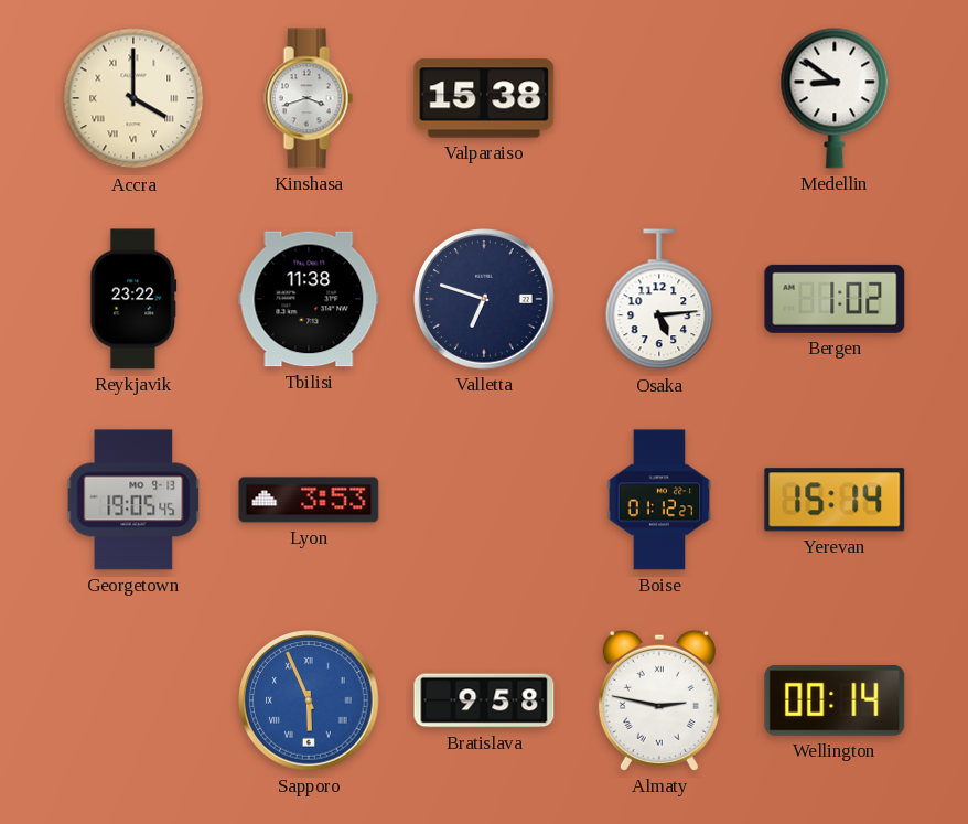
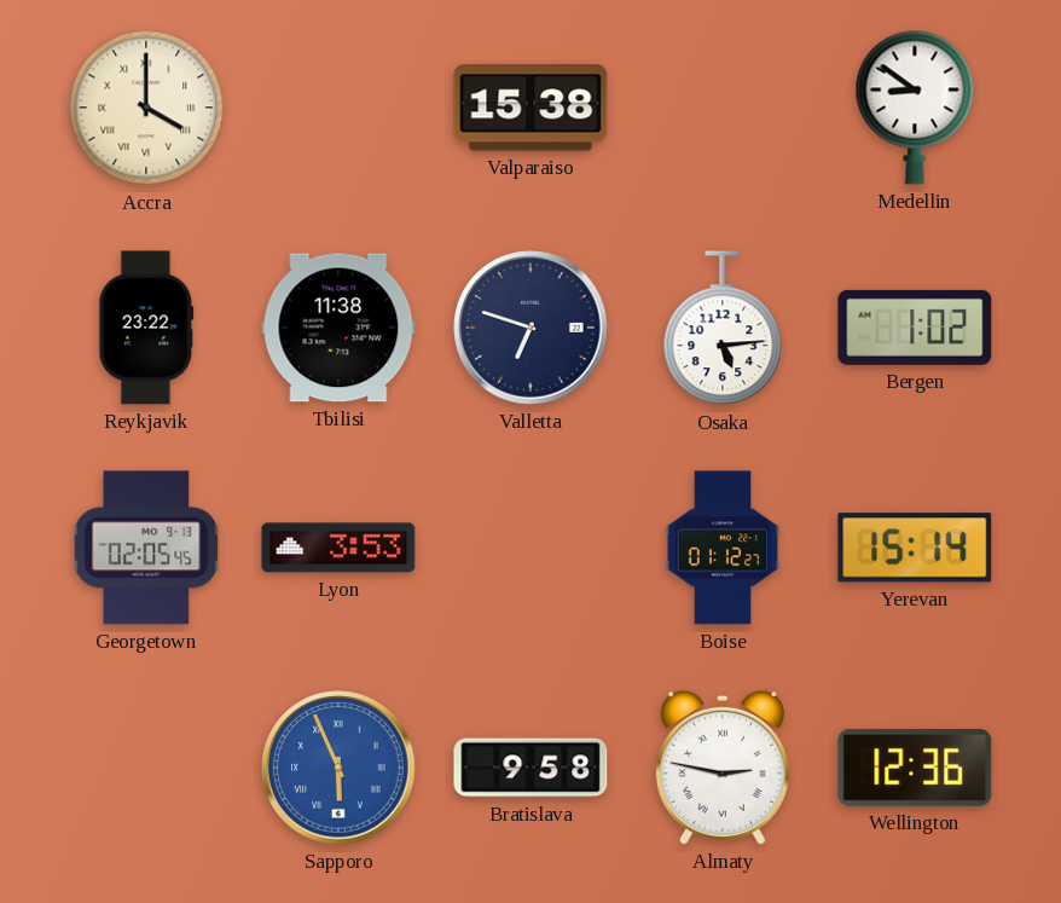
Kinshasa: 3:42 -> none (309, 98)
Georgetown: 19:05 -> 02:05 (146, 548)
Wellington: 00:14 -> 12:36 (915, 768)
